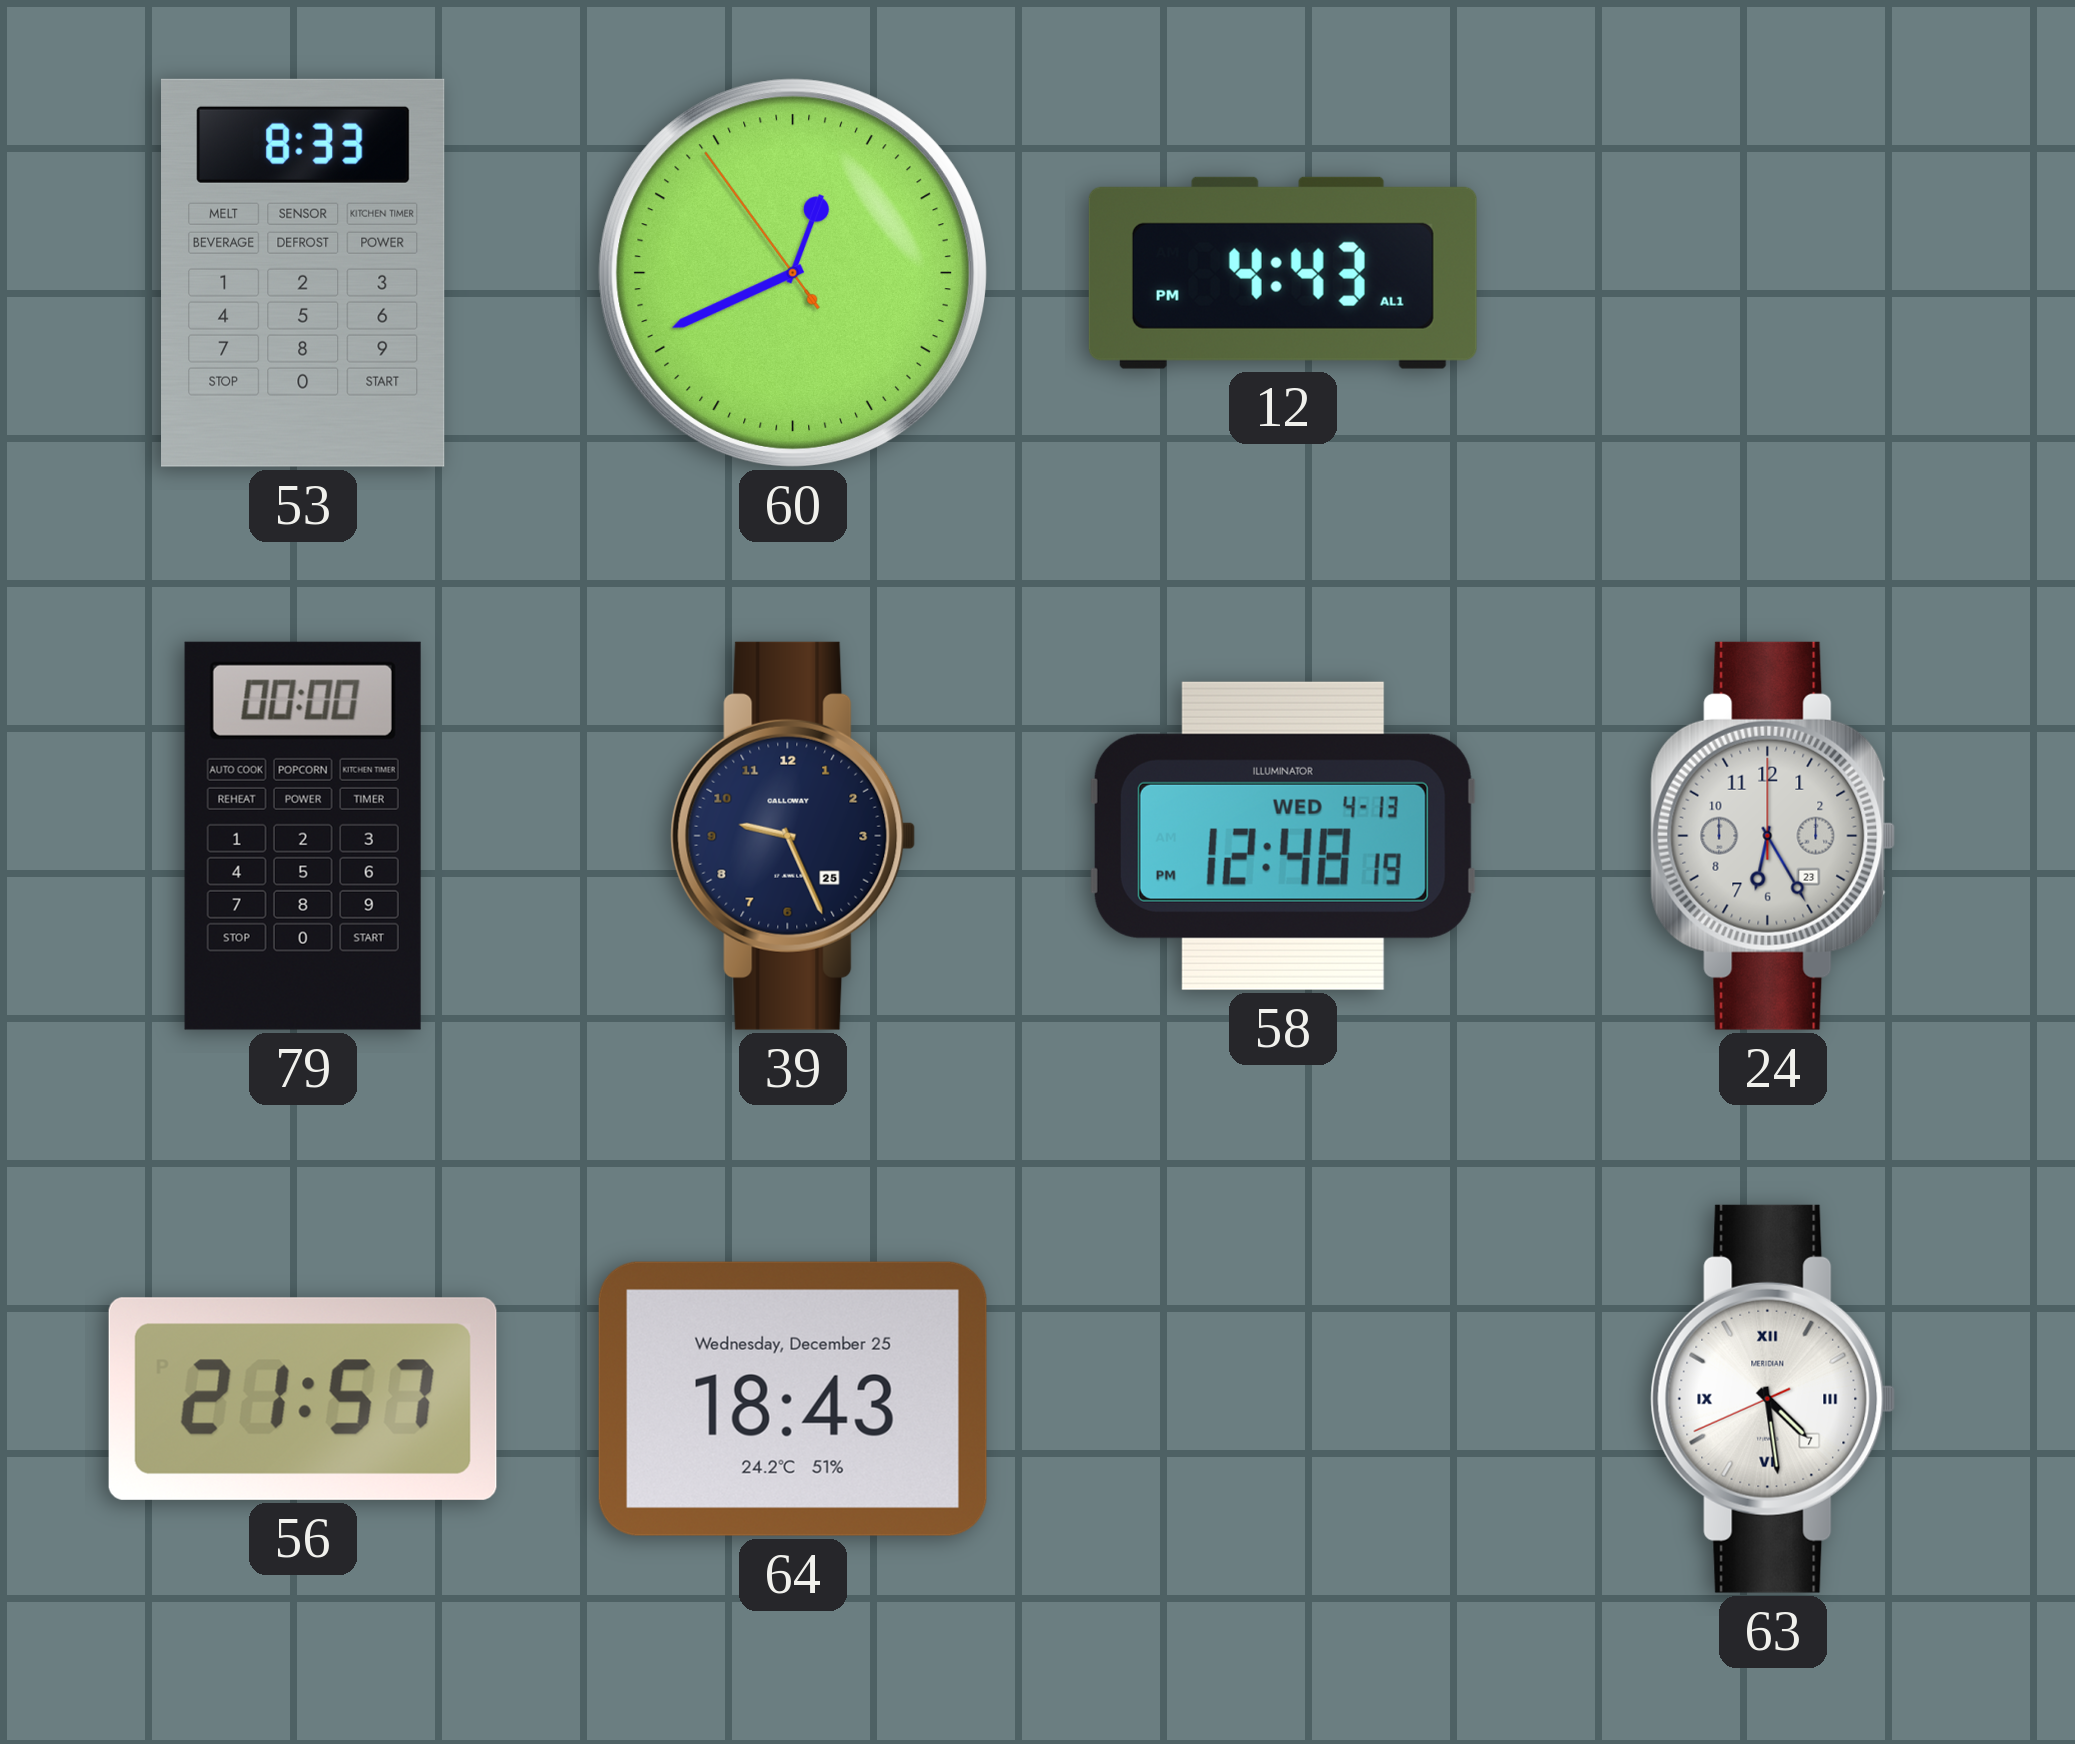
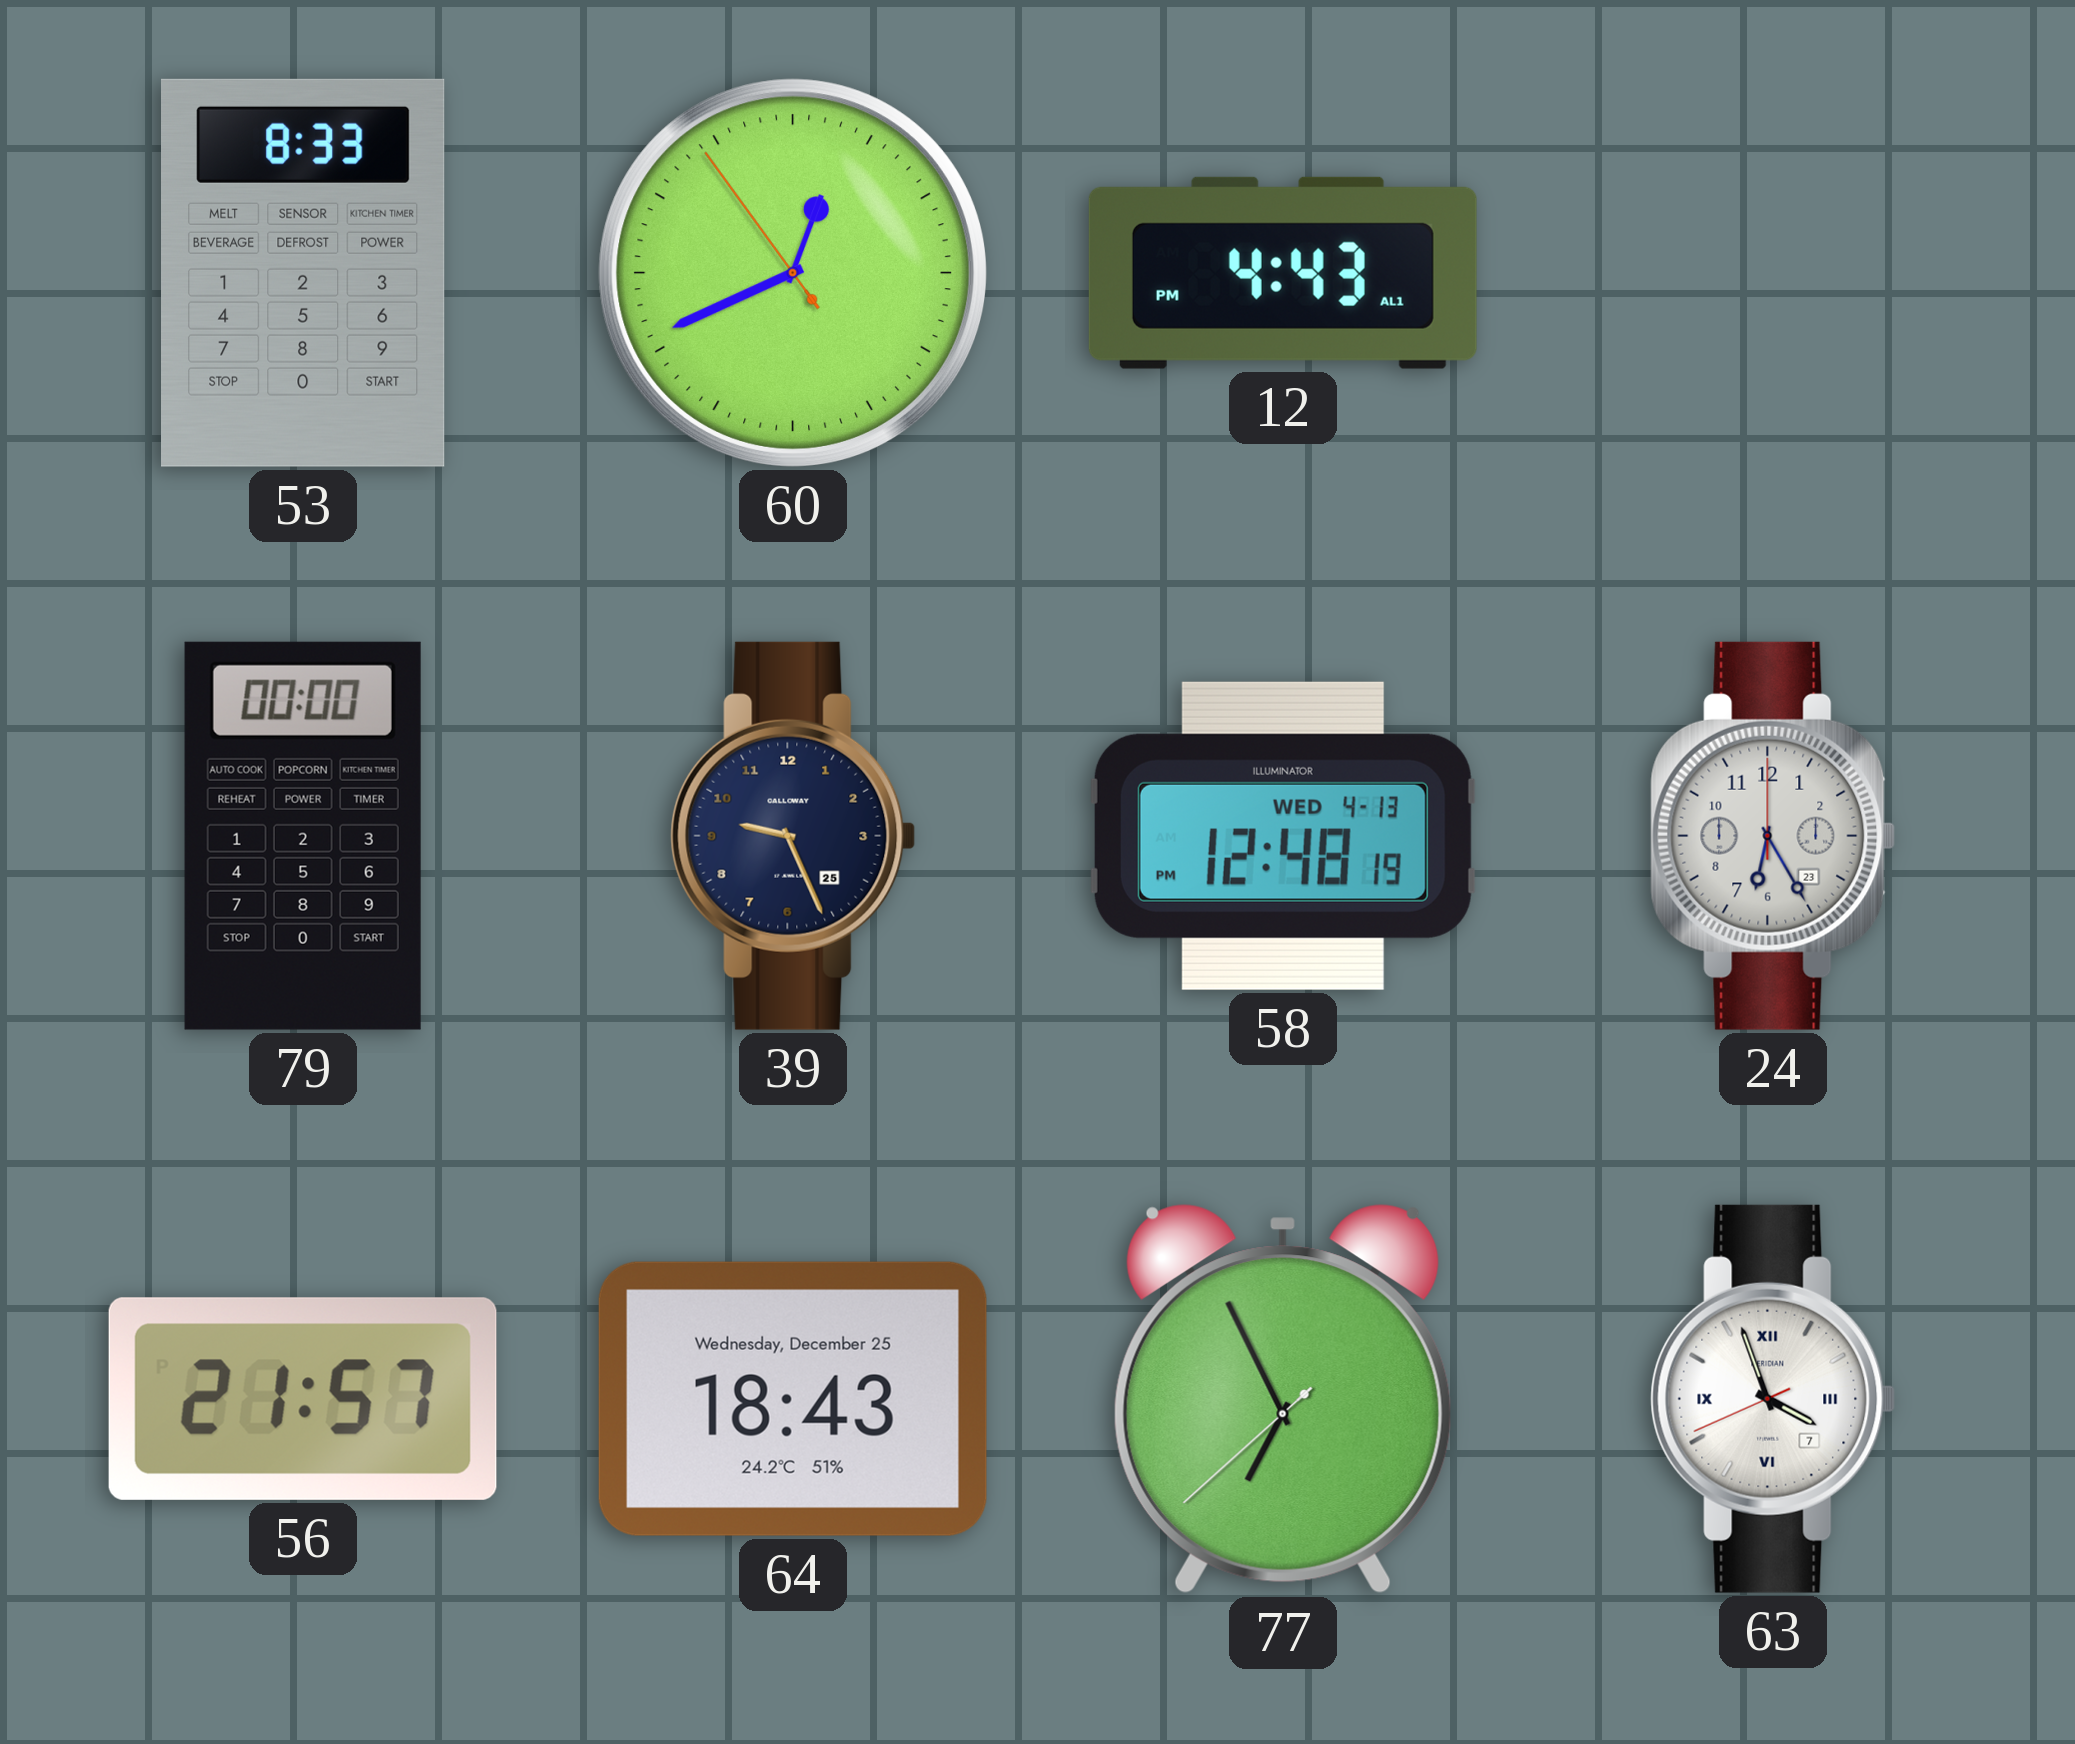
77: none -> 6:55 (1283, 1399)
63: 4:28 -> 3:56 (1773, 1399)
